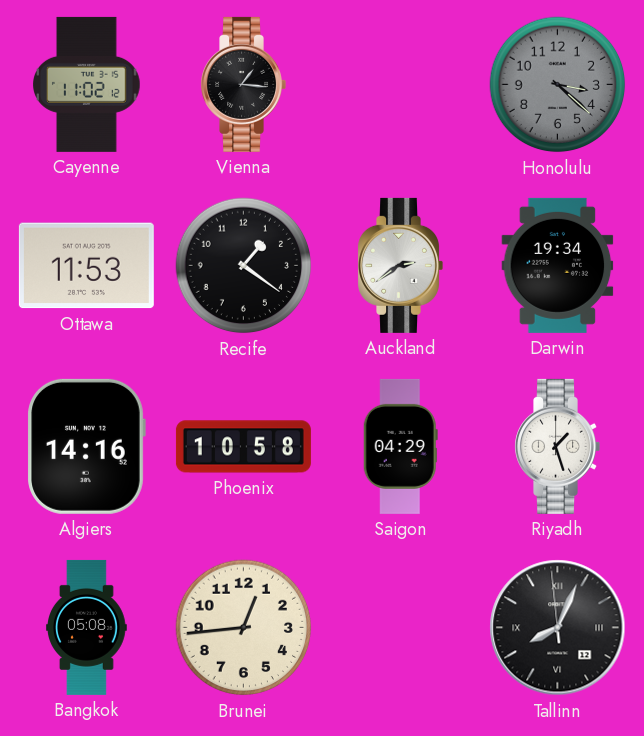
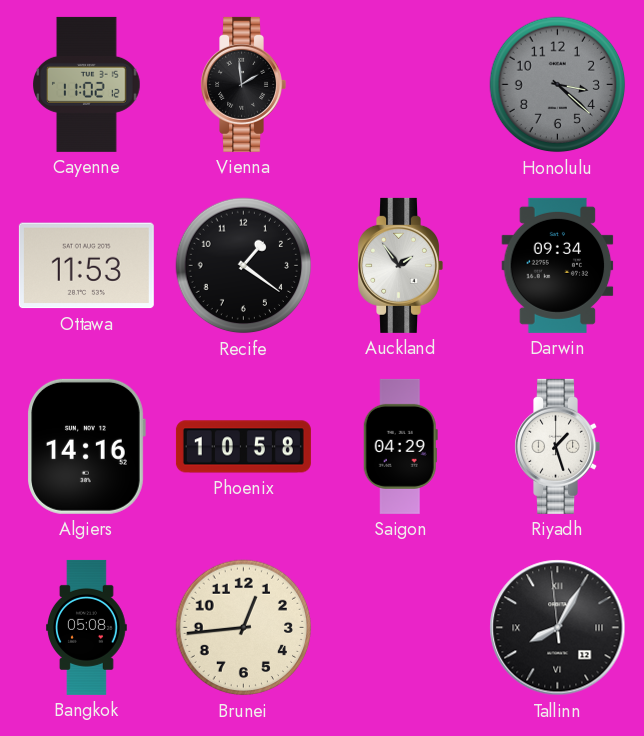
Vienna: 1:16 -> 1:59 (243, 84)
Auckland: 2:39 -> 1:54 (400, 265)
Darwin: 19:34 -> 09:34 (558, 265)
Tallinn: 8:03 -> 8:04 (558, 628)
